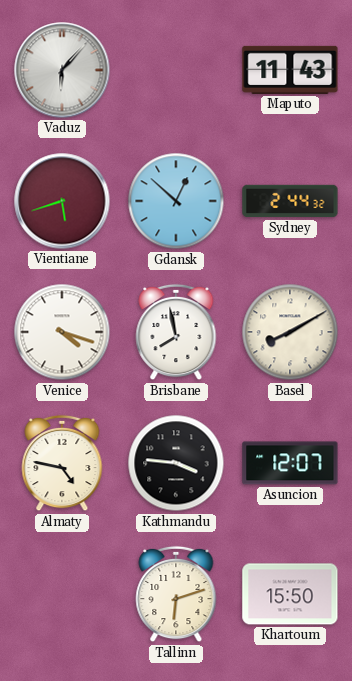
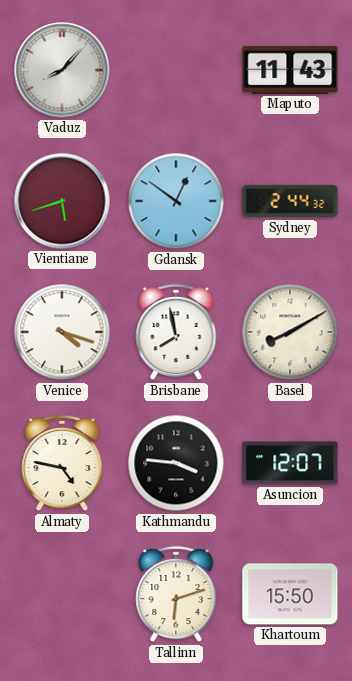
Vaduz: 6:07 -> 8:07 (62, 70)
Gdansk: 12:52 -> 12:51 (176, 201)
